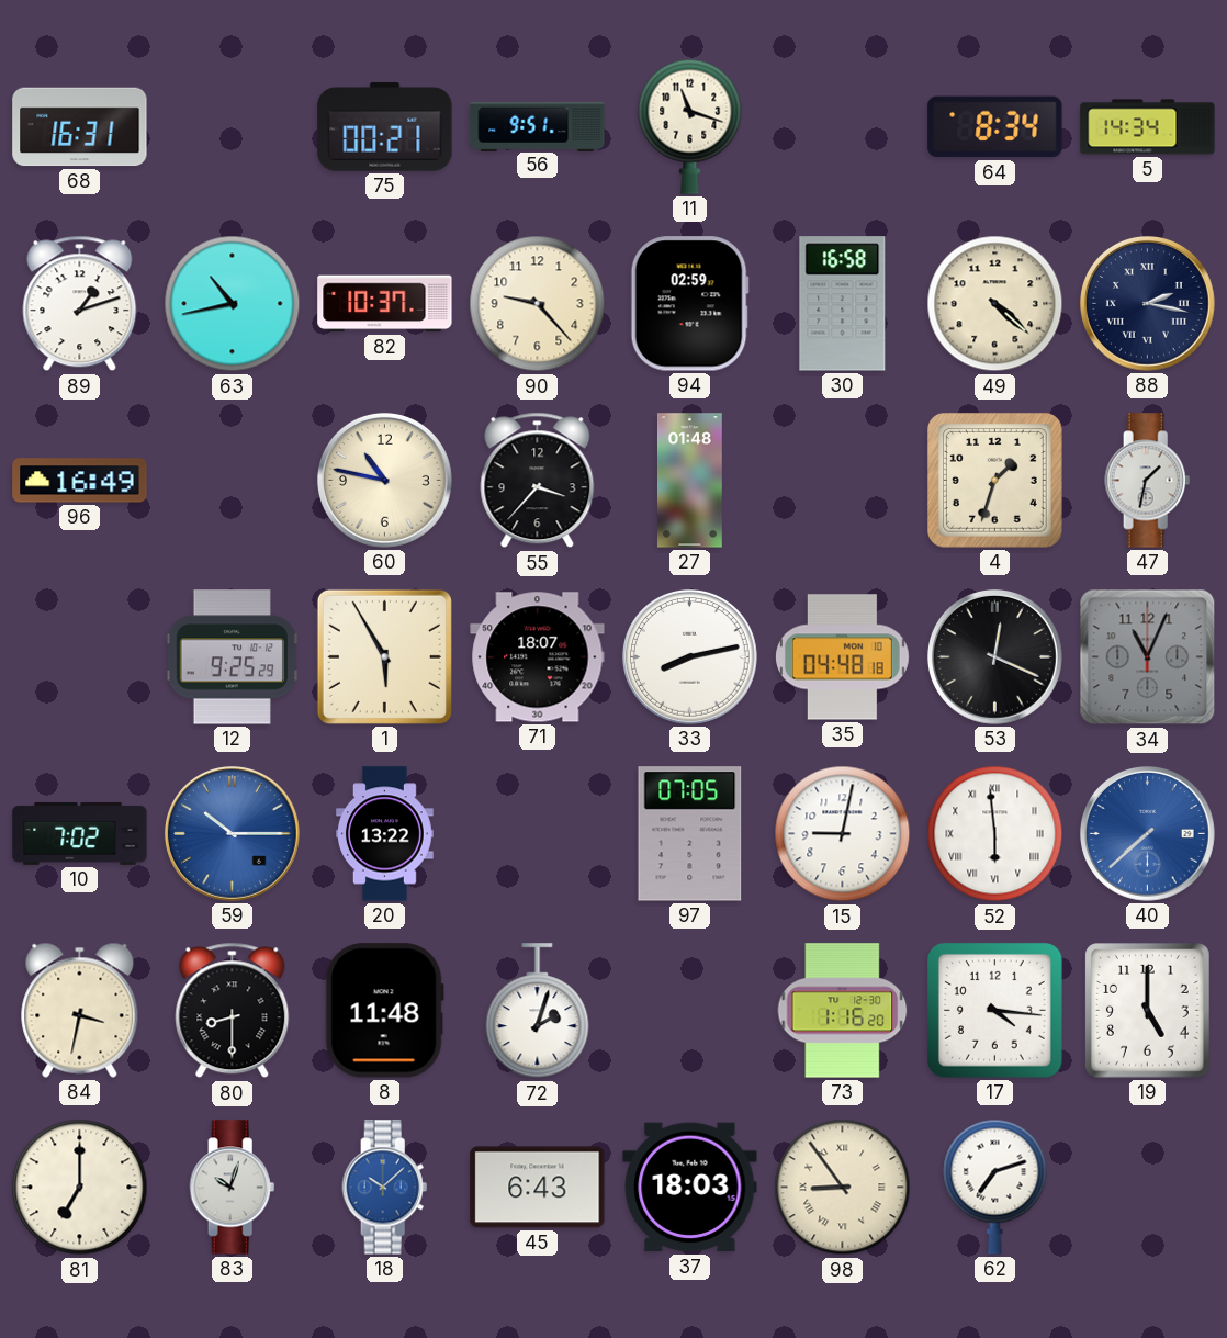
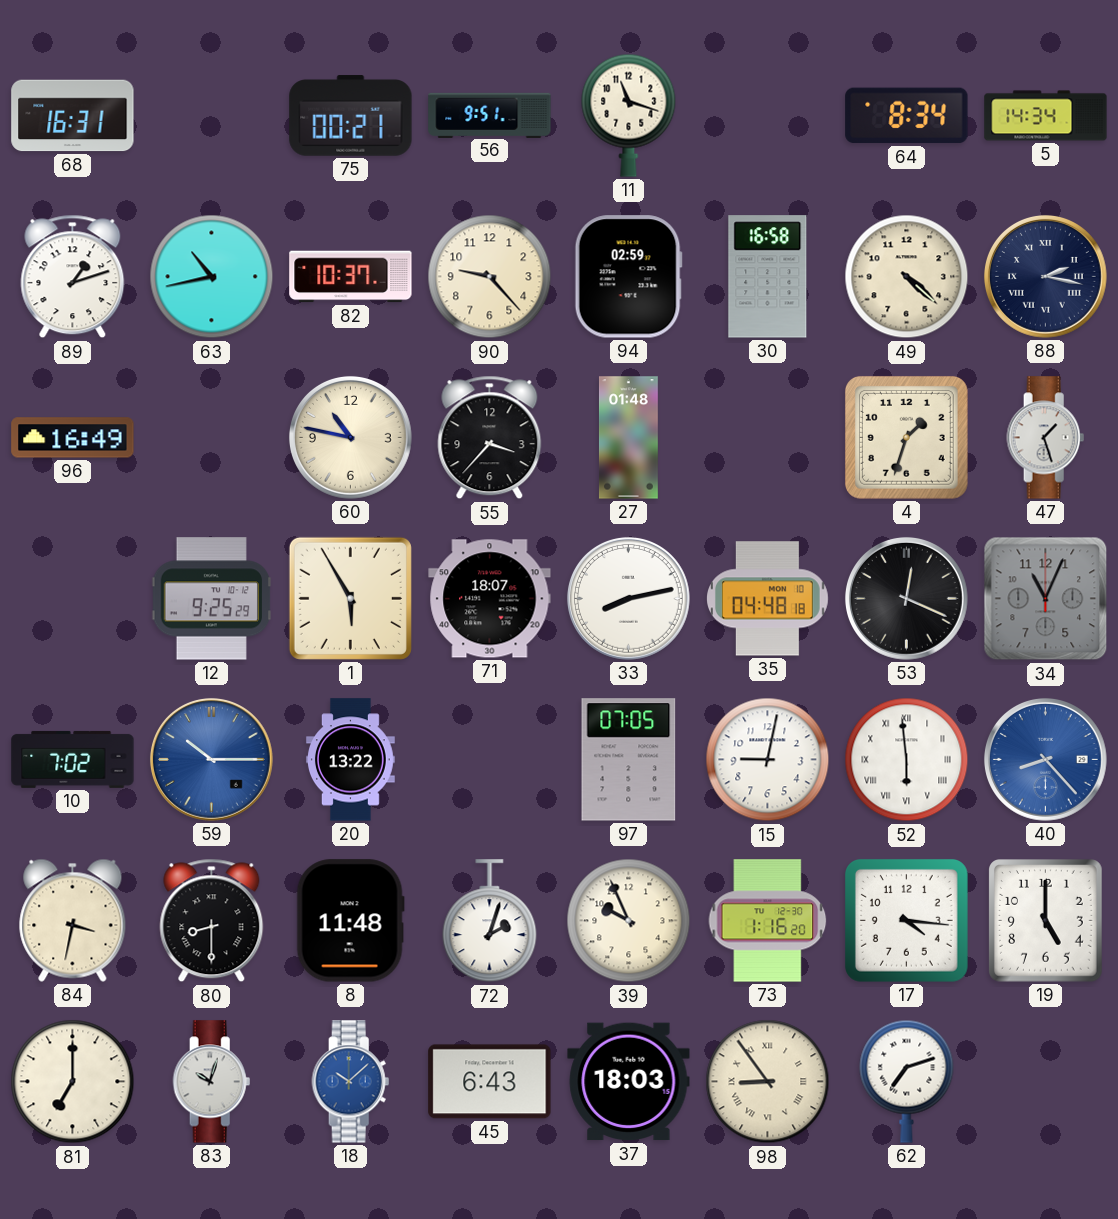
47: 1:32 -> 1:27 (1046, 438)
40: 7:38 -> 8:23 (1045, 759)
39: none -> 9:56 (629, 921)
